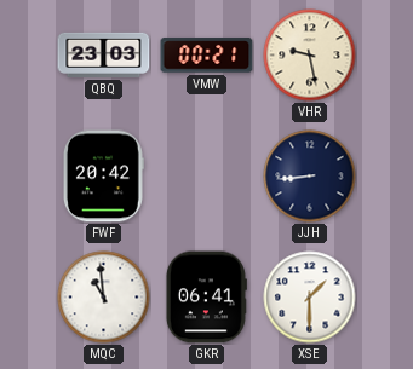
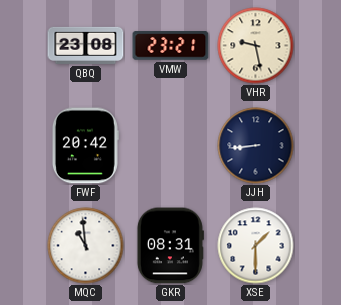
QBQ: 23:03 -> 23:08 (86, 45)
VMW: 00:21 -> 23:21 (171, 46)
GKR: 06:41 -> 08:31 (170, 246)
